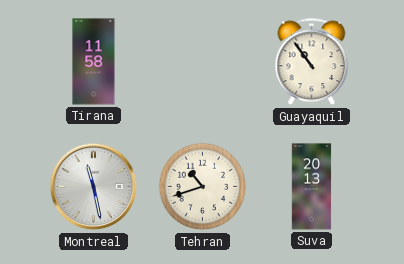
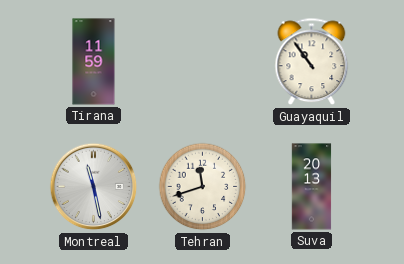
Tirana: 11:58 -> 11:59 (94, 62)
Tehran: 10:42 -> 11:42 (203, 187)
